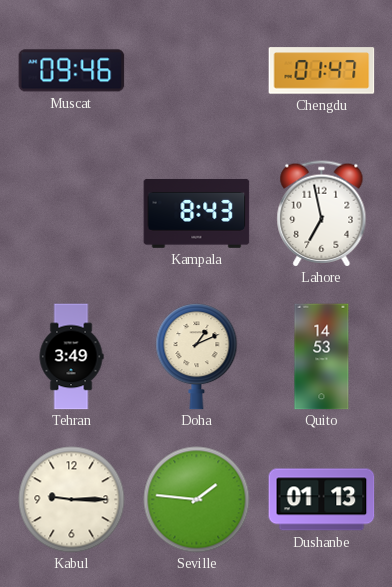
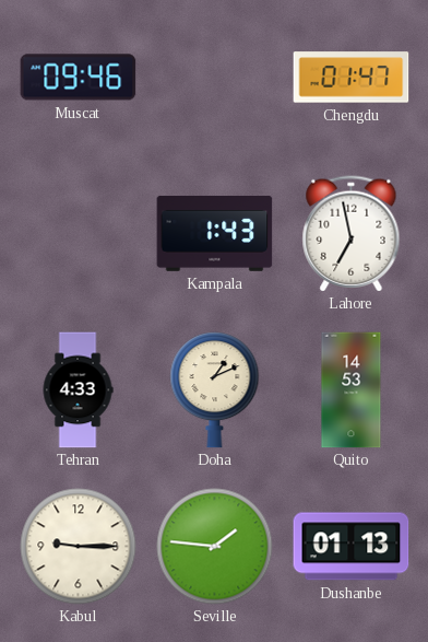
Kampala: 8:43 -> 1:43 (215, 233)
Tehran: 3:49 -> 4:33 (78, 390)
